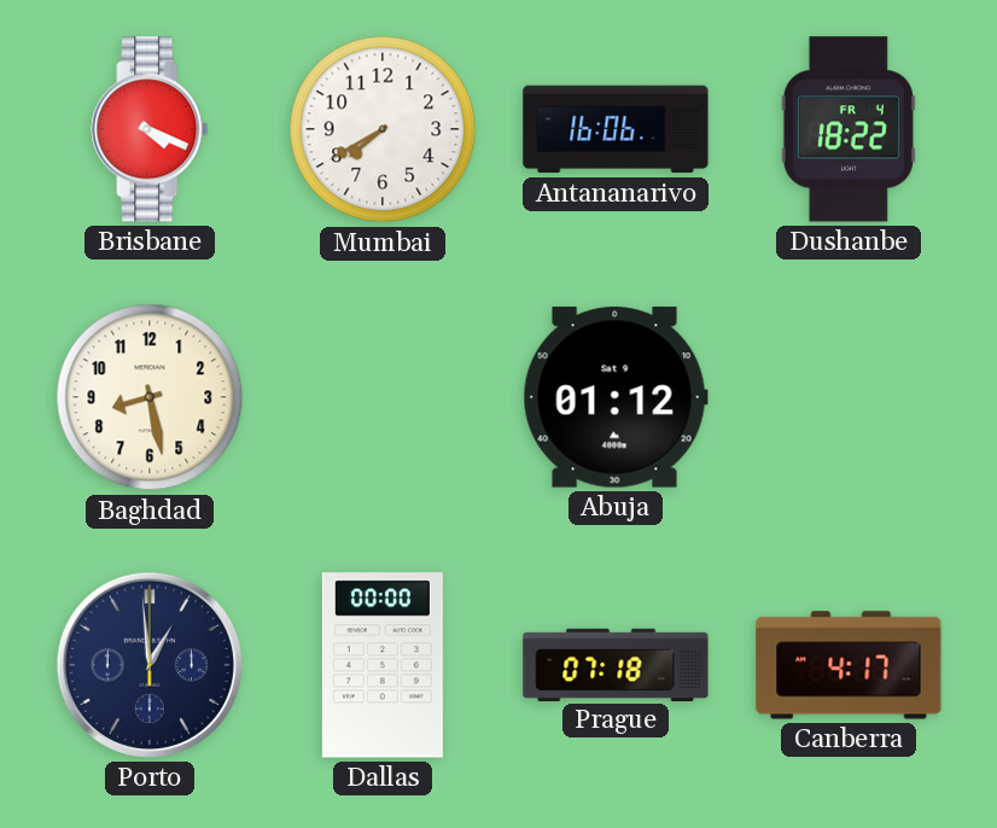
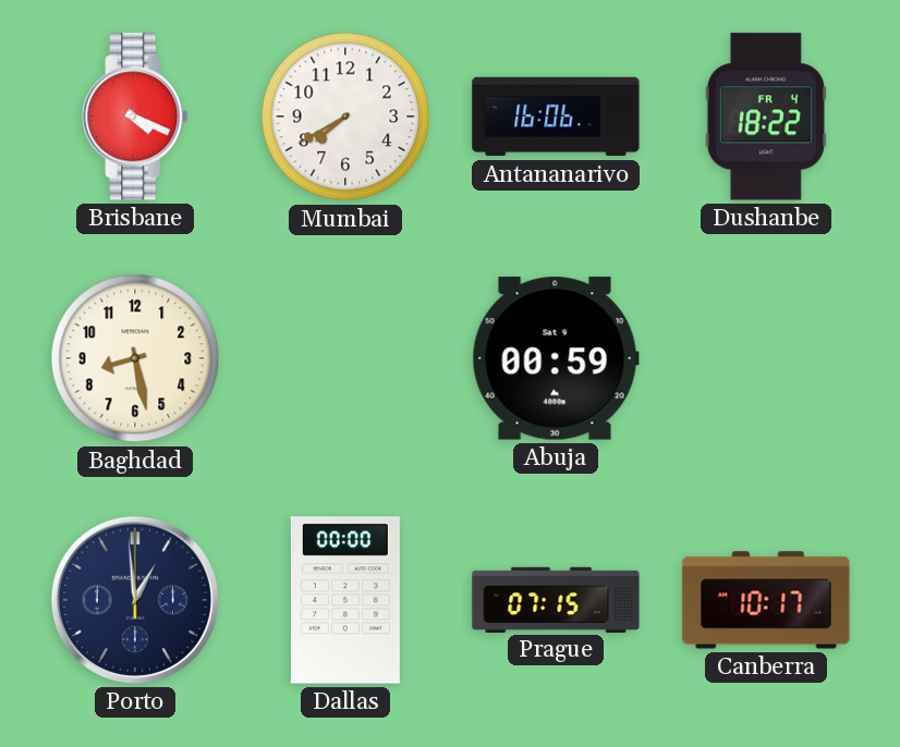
Abuja: 01:12 -> 00:59 (556, 358)
Prague: 07:18 -> 07:15 (556, 599)
Canberra: 4:17 -> 10:17 (766, 600)
